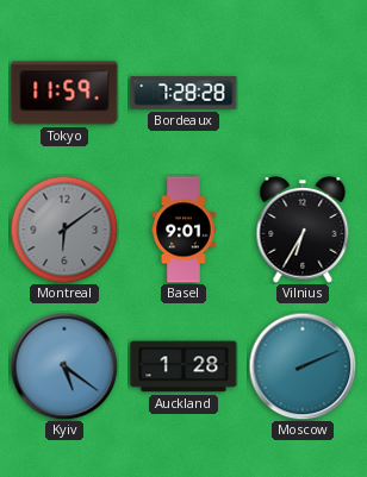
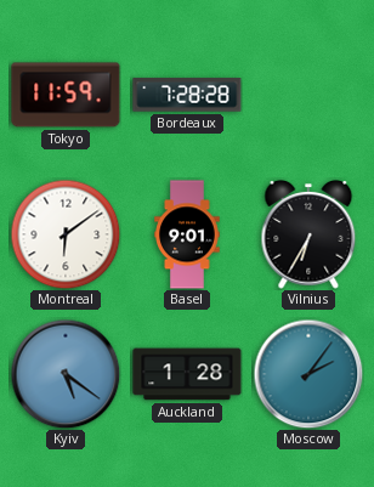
Montreal dial: grey -> white (66, 234)
Moscow: 2:11 -> 2:06 (308, 374)
